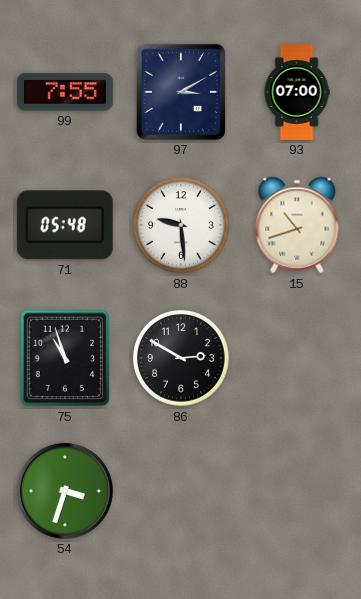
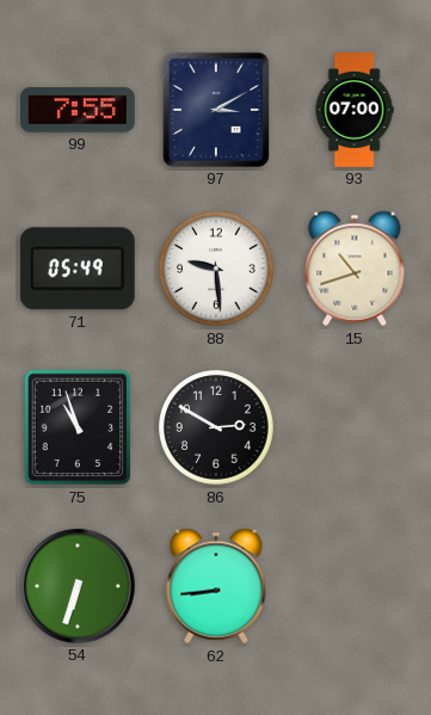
71: 05:48 -> 05:49 (78, 269)
54: 3:33 -> 6:33 (78, 586)
62: none -> 8:44 (216, 586)
